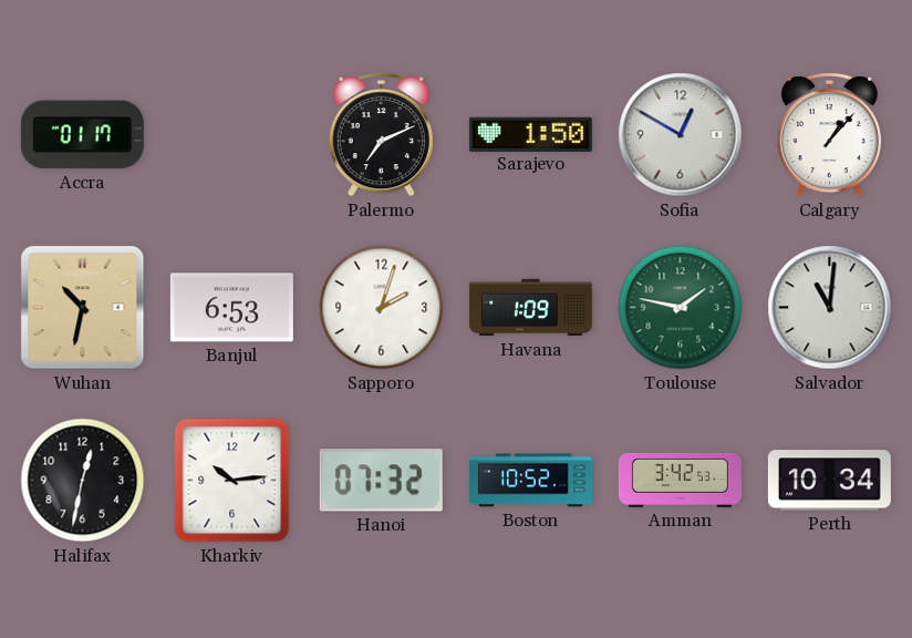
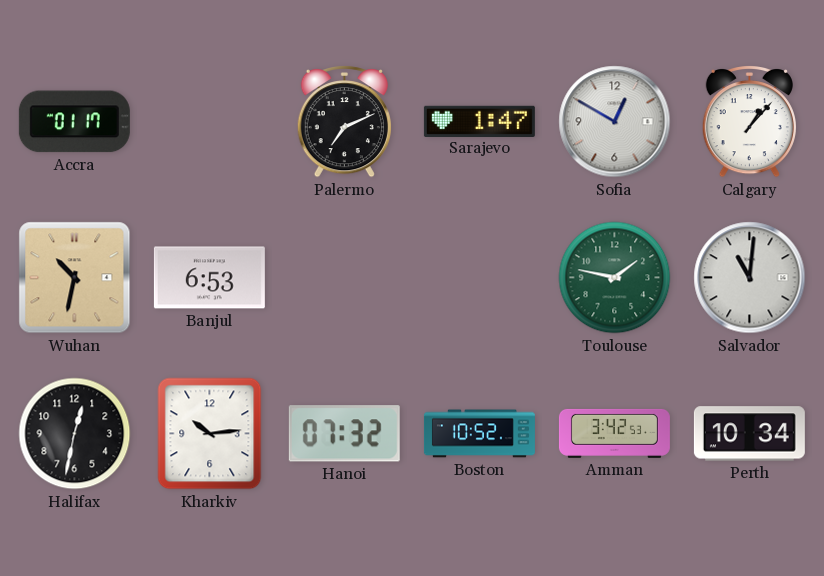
Sarajevo: 1:50 -> 1:47 (479, 121)
Sapporo: 2:03 -> none (382, 308)
Havana: 1:09 -> none (530, 308)
